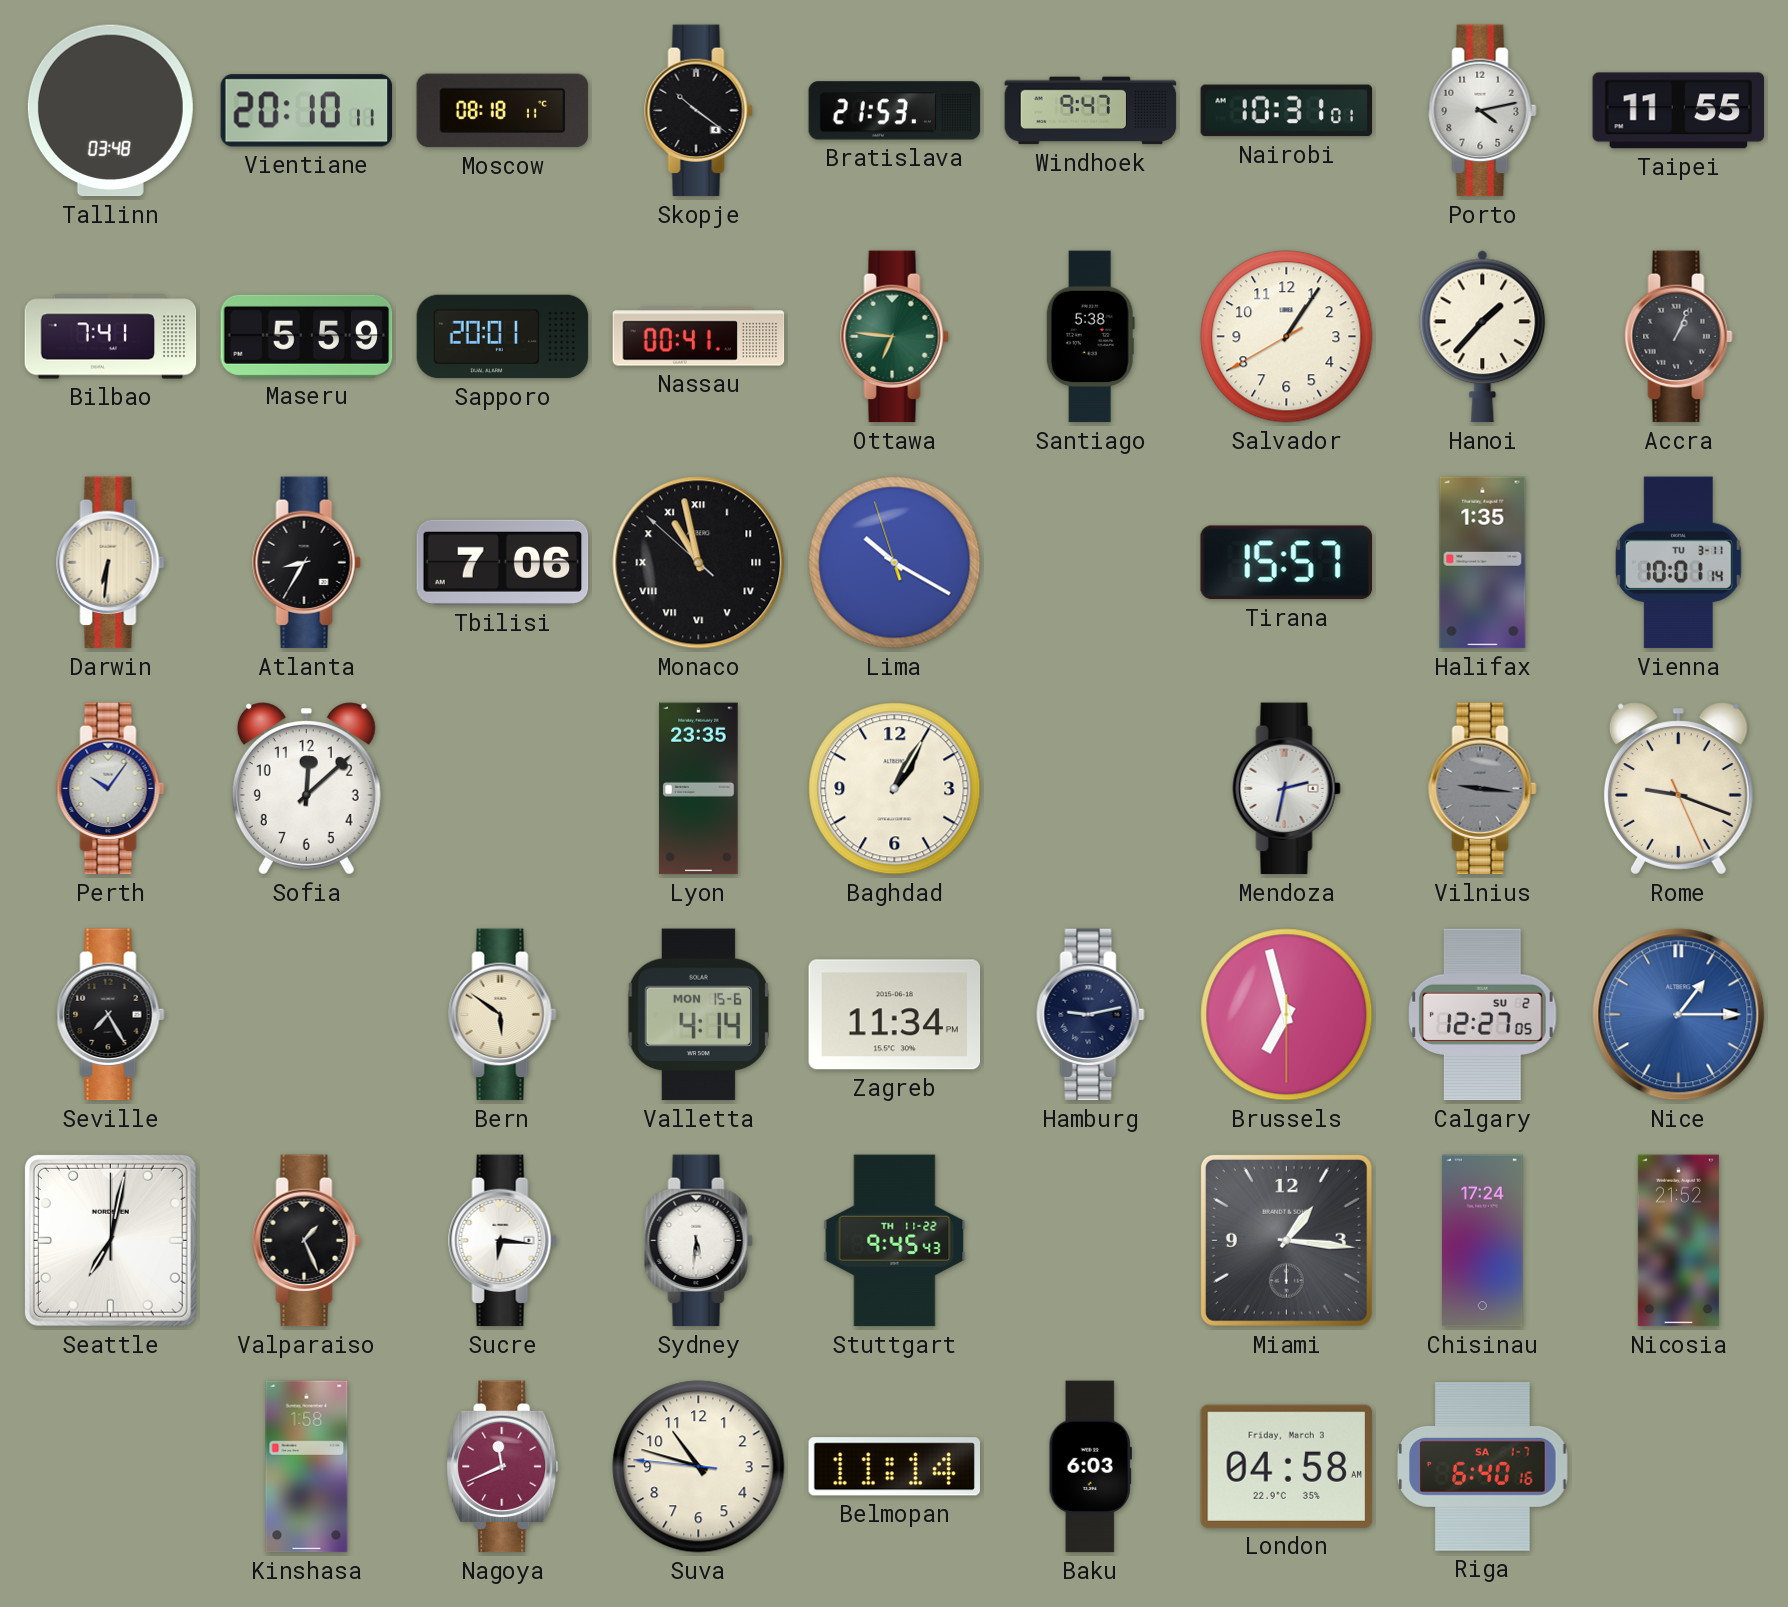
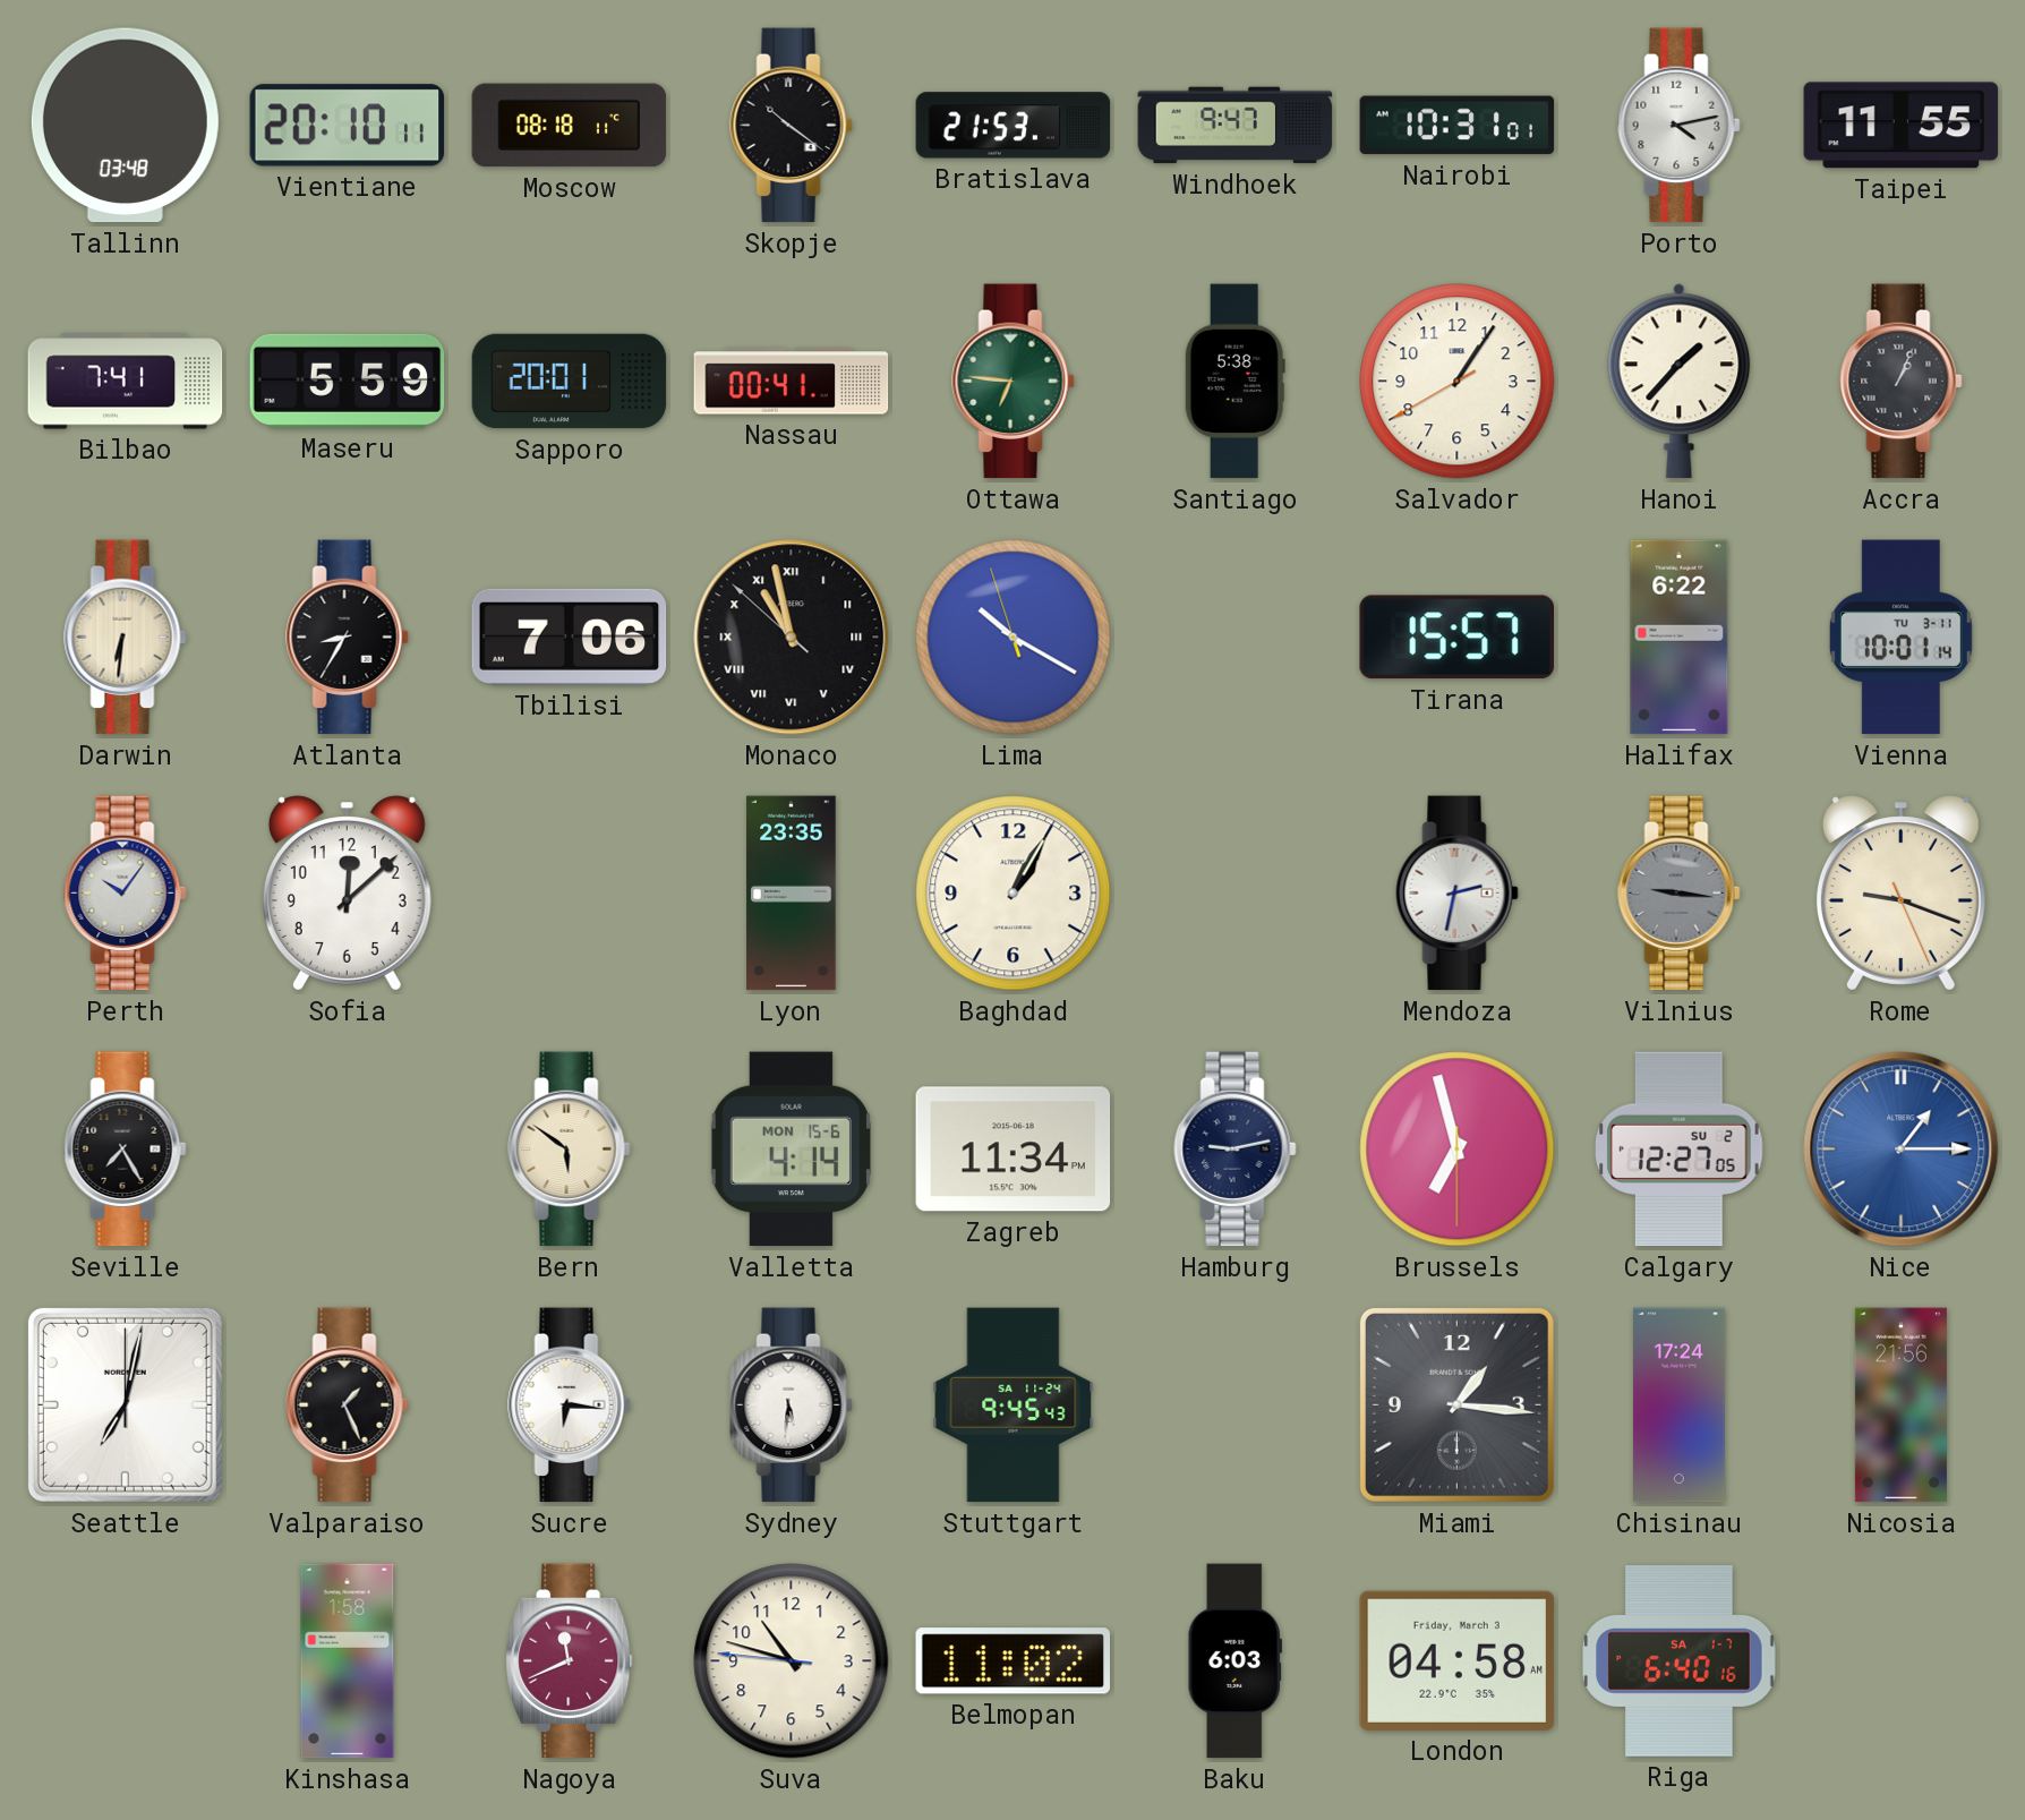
Halifax: 1:35 -> 6:22 (1680, 638)
Stuttgart date: TH 11-22 -> SA 11-24 (1014, 1405)
Nicosia: 21:52 -> 21:56 (1900, 1405)
Belmopan: 11:14 -> 11:02 (1012, 1661)
